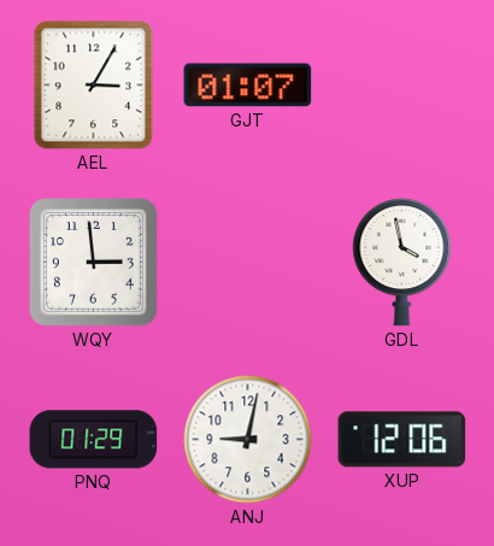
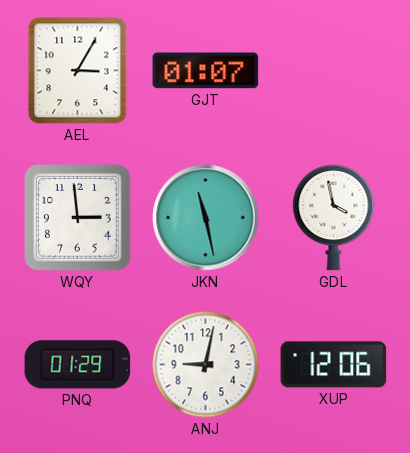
JKN: none -> 11:28 (206, 218)
